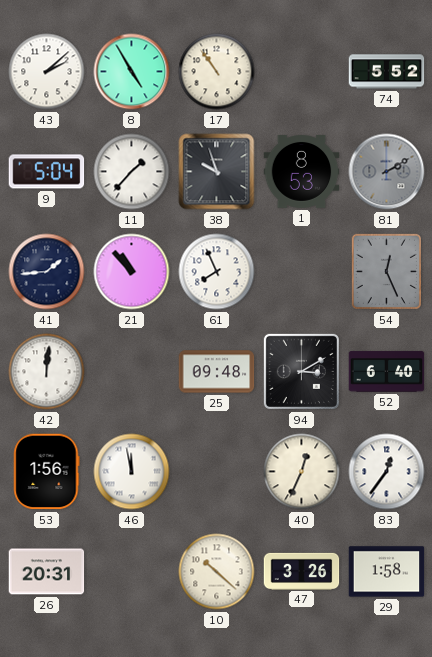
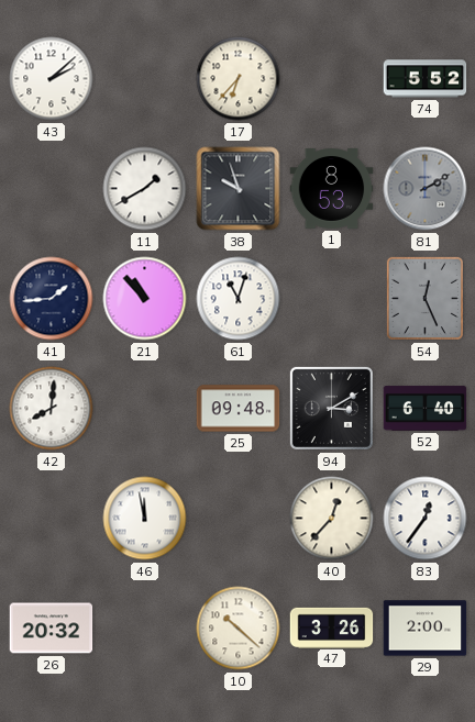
8: 4:55 -> none (132, 72)
17: 10:54 -> 6:37 (239, 79)
9: 5:04 -> none (47, 172)
11: 1:37 -> 1:40 (145, 189)
61: 7:56 -> 11:03 (239, 299)
42: 12:01 -> 8:01 (52, 409)
53: 1:56 -> none (47, 472)
40: 12:34 -> 12:37 (332, 519)
26: 20:31 -> 20:32 (52, 629)
29: 1:58 -> 2:00 (426, 629)
